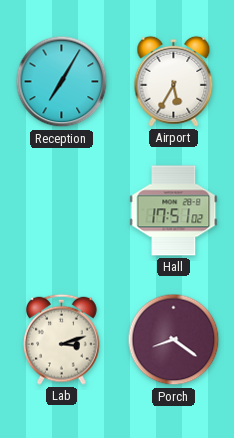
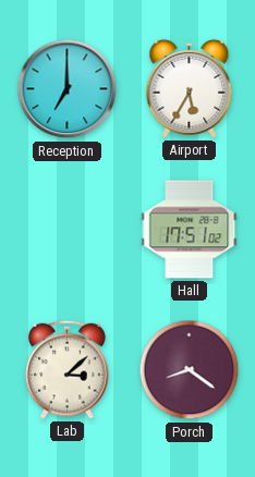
Reception: 7:05 -> 7:00 (68, 89)
Lab: 3:12 -> 3:08 (68, 369)
